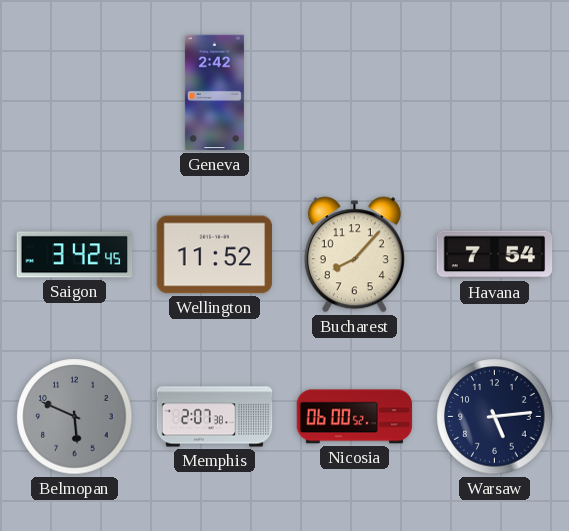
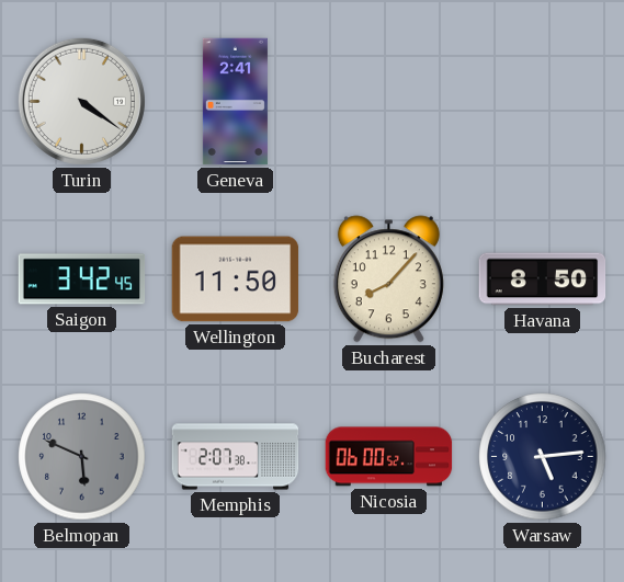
Turin: none -> 4:21 (81, 101)
Geneva: 2:42 -> 2:41 (235, 102)
Wellington: 11:52 -> 11:50 (236, 279)
Havana: 7:54 -> 8:50 (543, 279)
